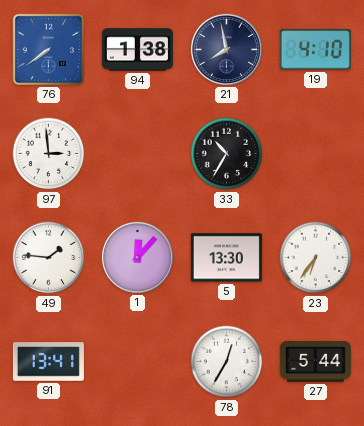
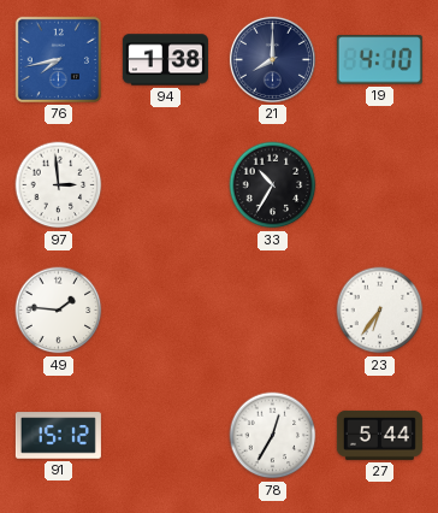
76: 7:39 -> 7:43 (58, 59)
21: 7:58 -> 8:00 (272, 59)
1: 12:07 -> none (137, 257)
5: 13:30 -> none (226, 258)
91: 13:41 -> 15:12 (58, 436)
